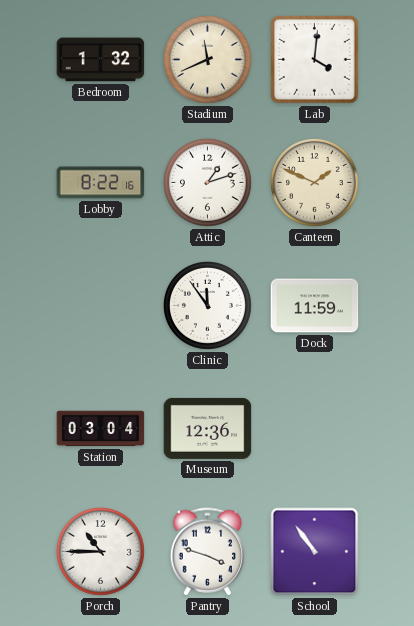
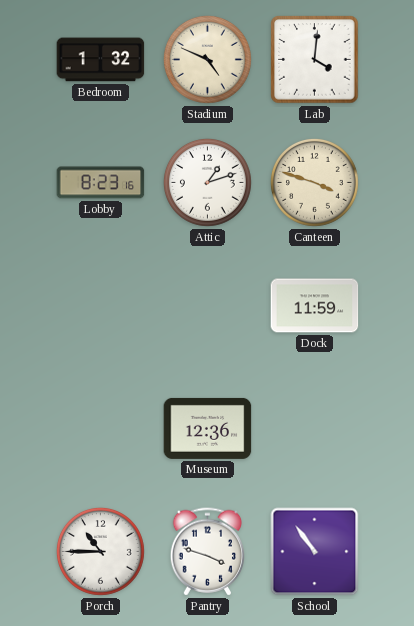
Stadium: 11:41 -> 4:49 (207, 59)
Lobby: 8:22 -> 8:23 (101, 183)
Canteen: 1:49 -> 3:48 (314, 182)
Clinic: 11:54 -> none (207, 305)
Station: 03:04 -> none (101, 429)
